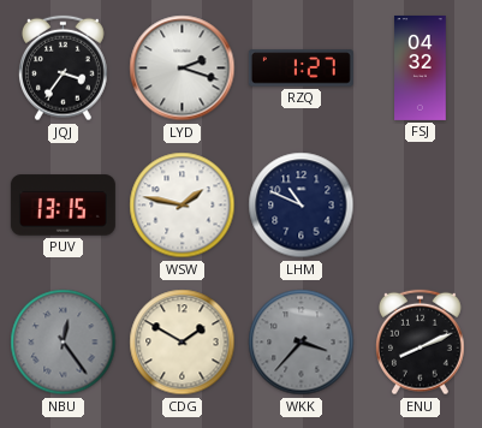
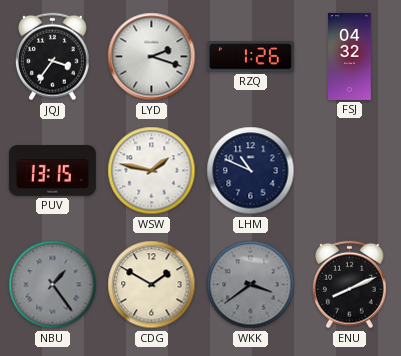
RZQ: 1:27 -> 1:26 (250, 57)
NBU: 12:24 -> 1:24 (53, 285)
WKK: 3:37 -> 3:39 (251, 285)
